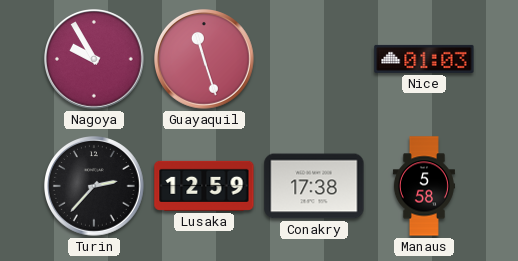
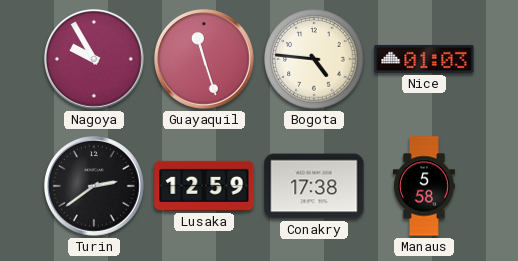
Bogota: none -> 4:46 (314, 59)
Turin: 2:37 -> 2:39 (95, 187)
